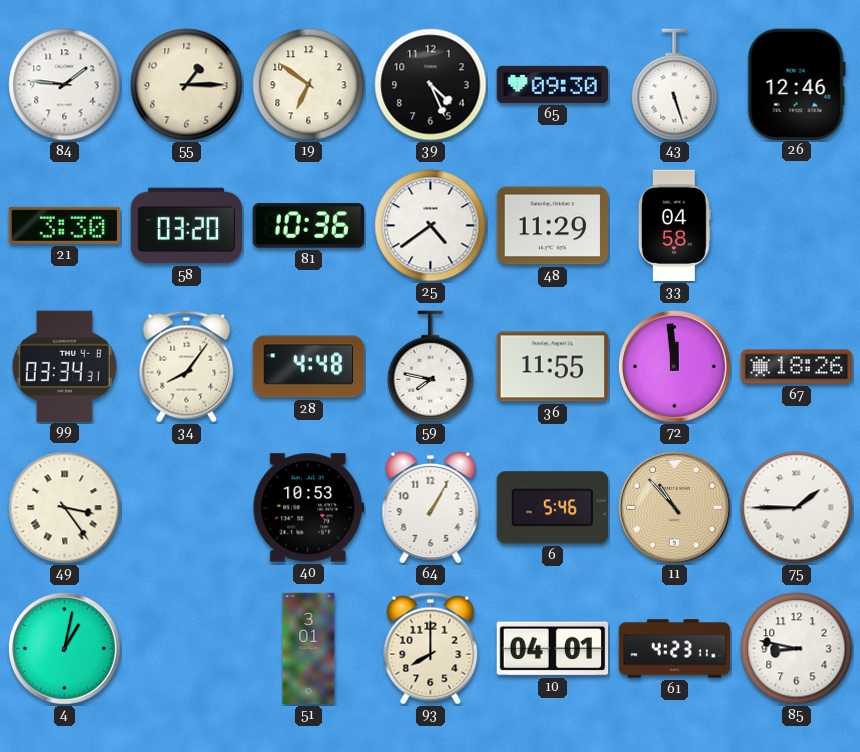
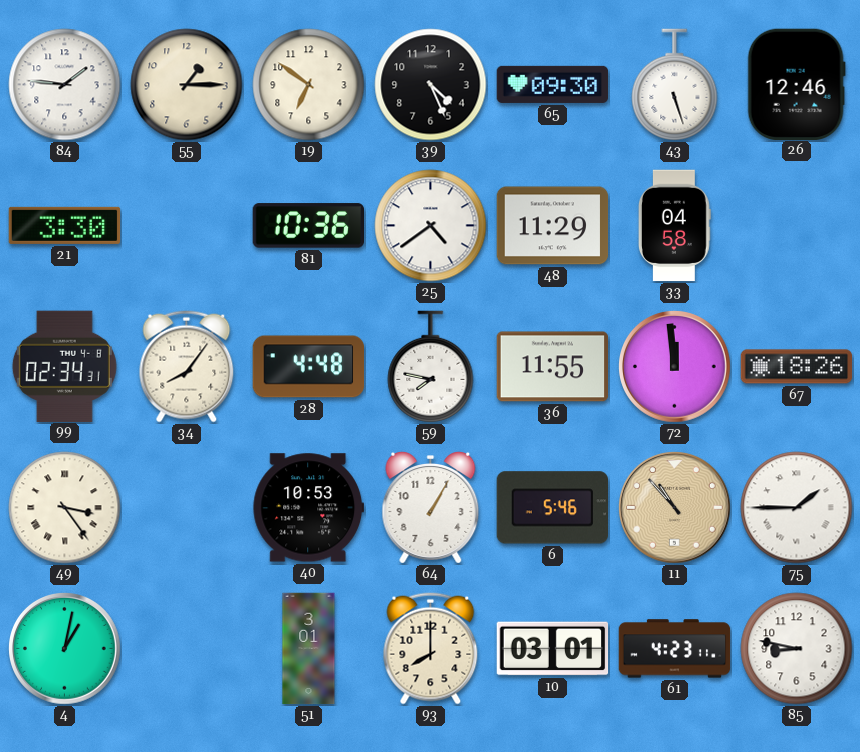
58: 03:20 -> none (187, 226)
99: 03:34 -> 02:34 (64, 366)
10: 04:01 -> 03:01 (553, 649)
